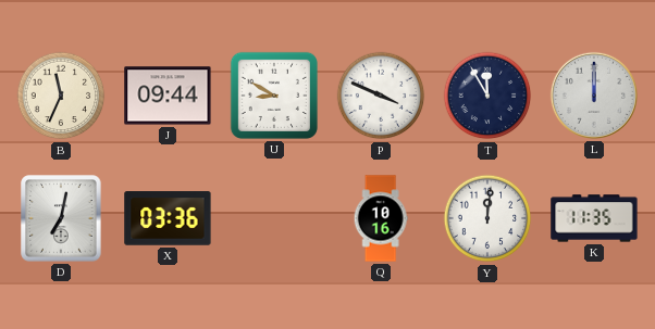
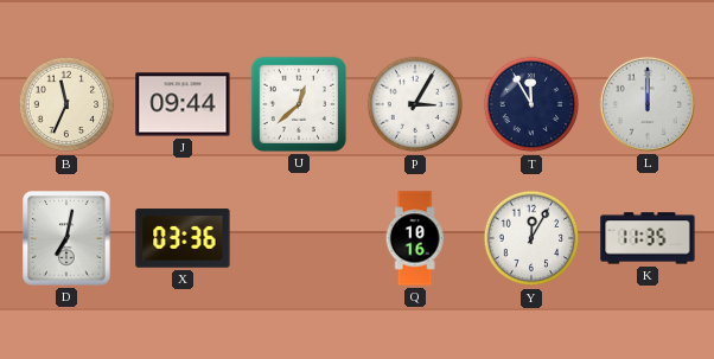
U: 8:50 -> 12:38 (299, 104)
P: 3:49 -> 3:05 (415, 104)
Y: 12:01 -> 12:05 (531, 238)
